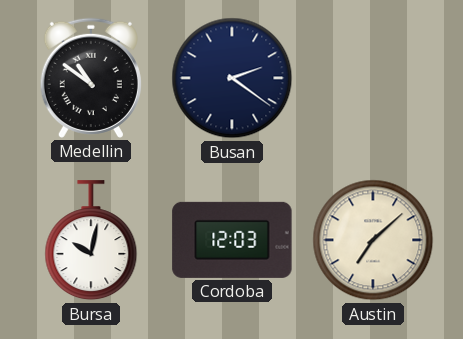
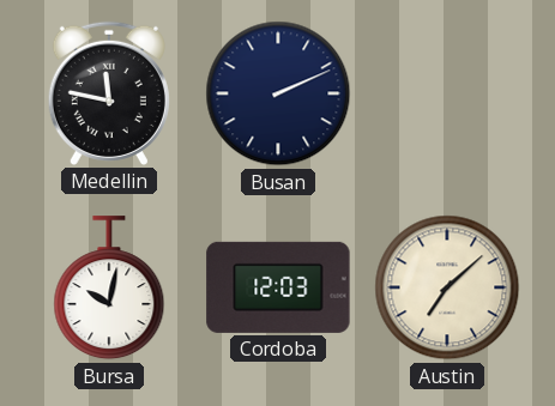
Medellin: 10:51 -> 11:47 (109, 93)
Busan: 2:21 -> 2:11 (278, 93)
